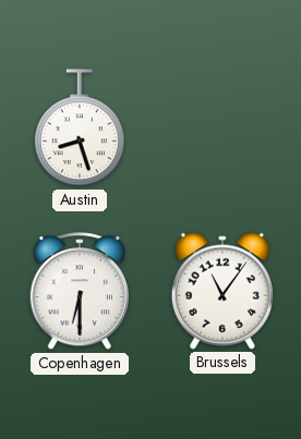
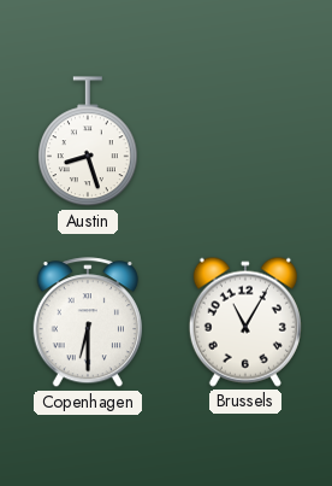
Brussels: 11:06 -> 11:05 (245, 322)
